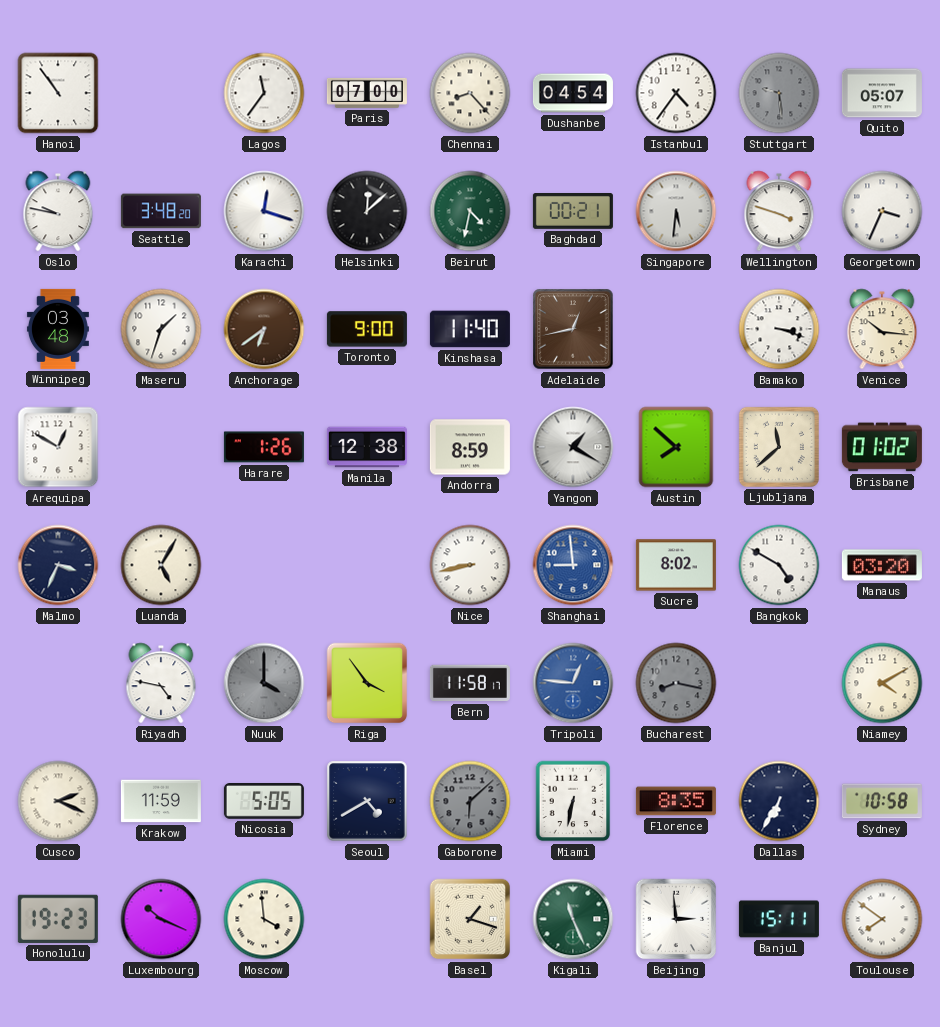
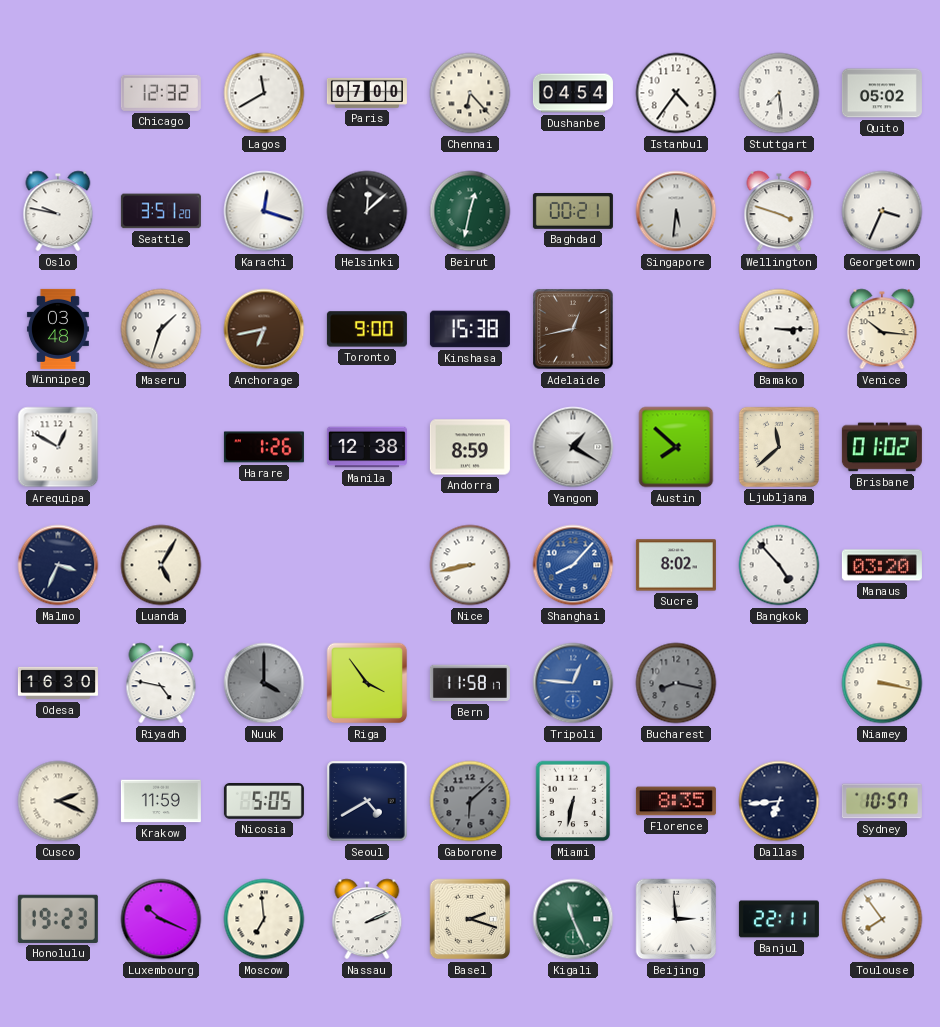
Hanoi: 10:54 -> none (58, 93)
Chicago: none -> 12:32 (161, 93)
Lagos: 11:36 -> 11:40 (264, 93)
Chennai: 8:23 -> 6:23 (470, 93)
Stuttgart: 9:29 -> 7:29 (779, 93)
Stuttgart dial: grey -> white (779, 93)
Quito: 05:07 -> 05:02 (882, 93)
Seattle: 3:48 -> 3:51 (161, 211)
Beirut: 4:32 -> 12:32 (470, 211)
Anchorage: 6:39 -> 6:43 (264, 329)
Kinshasa: 11:40 -> 15:38 (470, 329)
Bamako: 3:18 -> 3:15 (779, 329)
Shanghai: 8:59 -> 8:07 (573, 565)
Bangkok: 4:50 -> 4:53 (779, 565)
Odesa: none -> 16:30 (58, 683)
Niamey: 4:10 -> 3:17 (882, 683)
Dallas: 6:35 -> 6:44 (779, 801)
Sydney: 10:58 -> 10:57 (882, 801)
Moscow: 3:59 -> 6:59 (264, 919)
Nassau: none -> 2:11 (367, 919)
Basel: 1:18 -> 2:18 (470, 919)
Banjul: 15:11 -> 22:11 (779, 919)
Toulouse: 7:51 -> 7:54 (882, 919)
